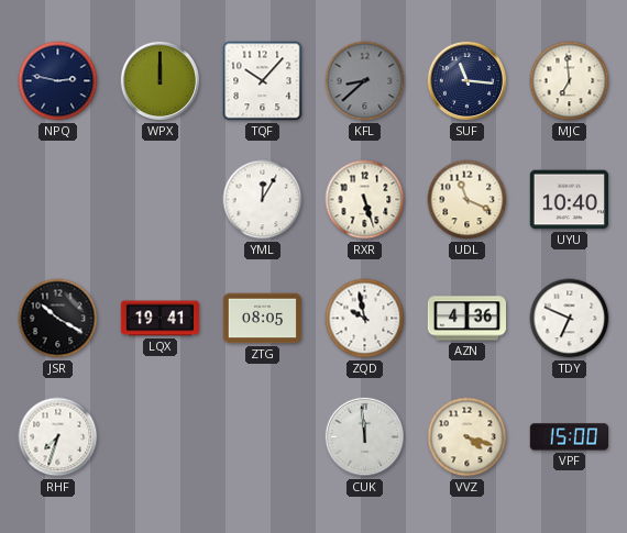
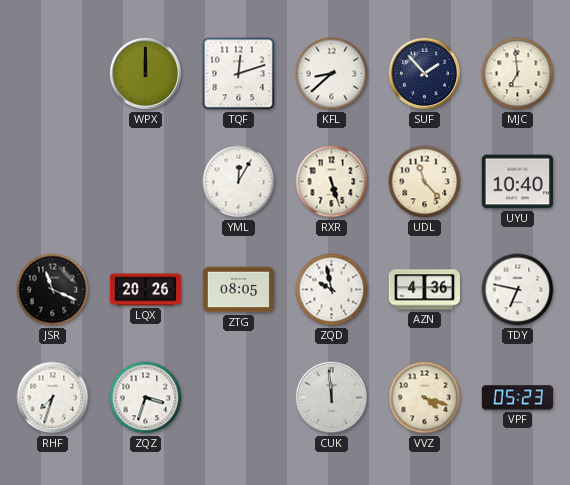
NPQ: 2:47 -> none (58, 81)
TQF: 10:07 -> 12:12 (239, 74)
KFL dial: grey -> white (332, 74)
SUF: 11:16 -> 1:53 (425, 74)
UDL: 11:19 -> 11:23 (425, 182)
JSR: 10:20 -> 11:19 (53, 290)
LQX: 19:41 -> 20:26 (146, 290)
TDY: 6:49 -> 6:47 (518, 290)
ZQZ: none -> 3:33 (146, 398)
VPF: 15:00 -> 05:23 (517, 398)
